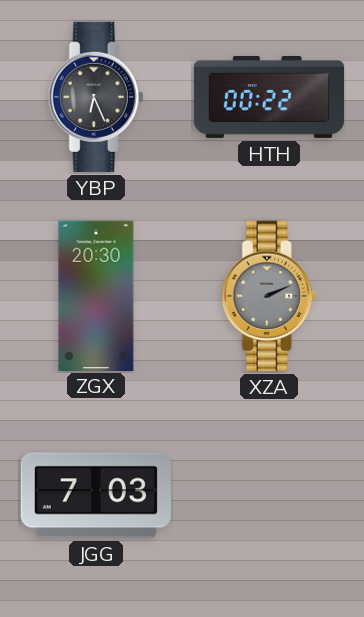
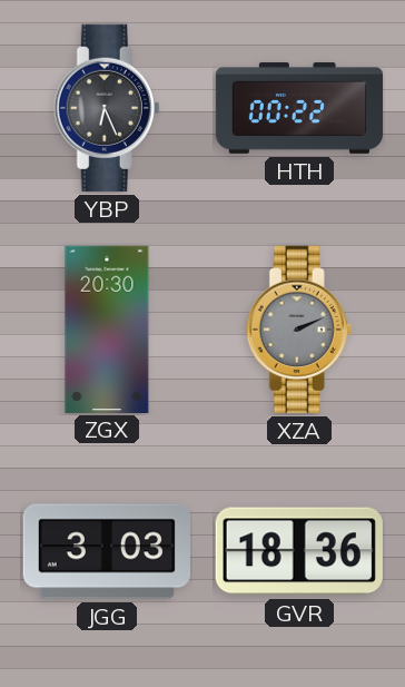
JGG: 7:03 -> 3:03 (106, 551)
GVR: none -> 18:36 (299, 551)
